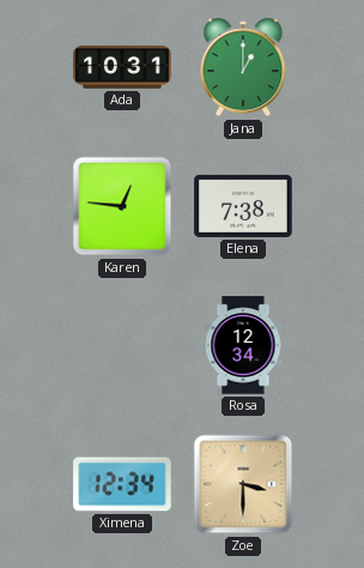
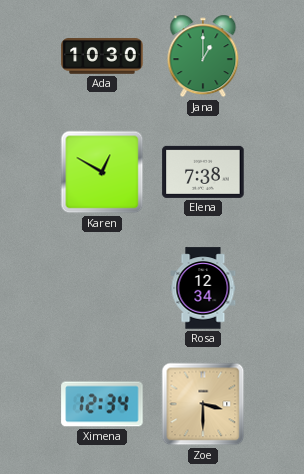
Ada: 10:31 -> 10:30 (102, 56)
Karen: 12:46 -> 12:50 (102, 172)
